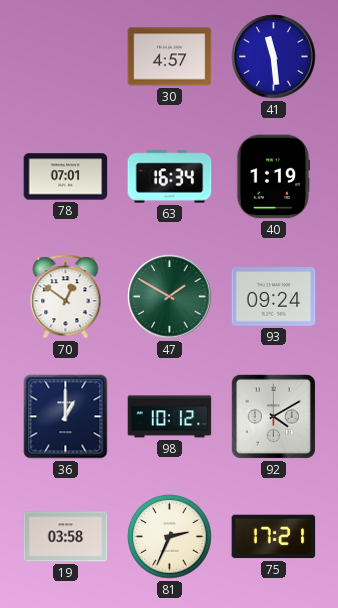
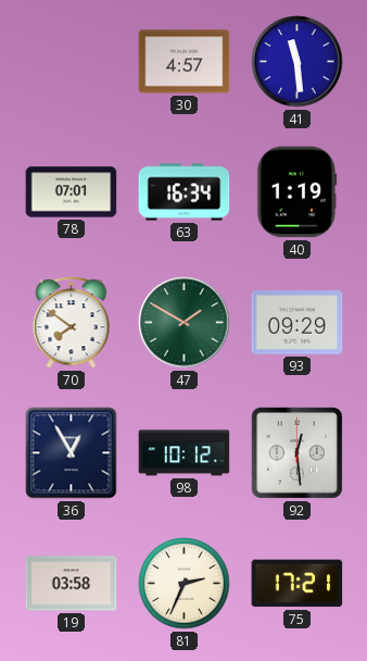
70: 12:51 -> 7:51 (72, 323)
93: 09:24 -> 09:29 (298, 323)
36: 1:00 -> 12:55 (72, 453)
92: 4:10 -> 12:29 (296, 452)
